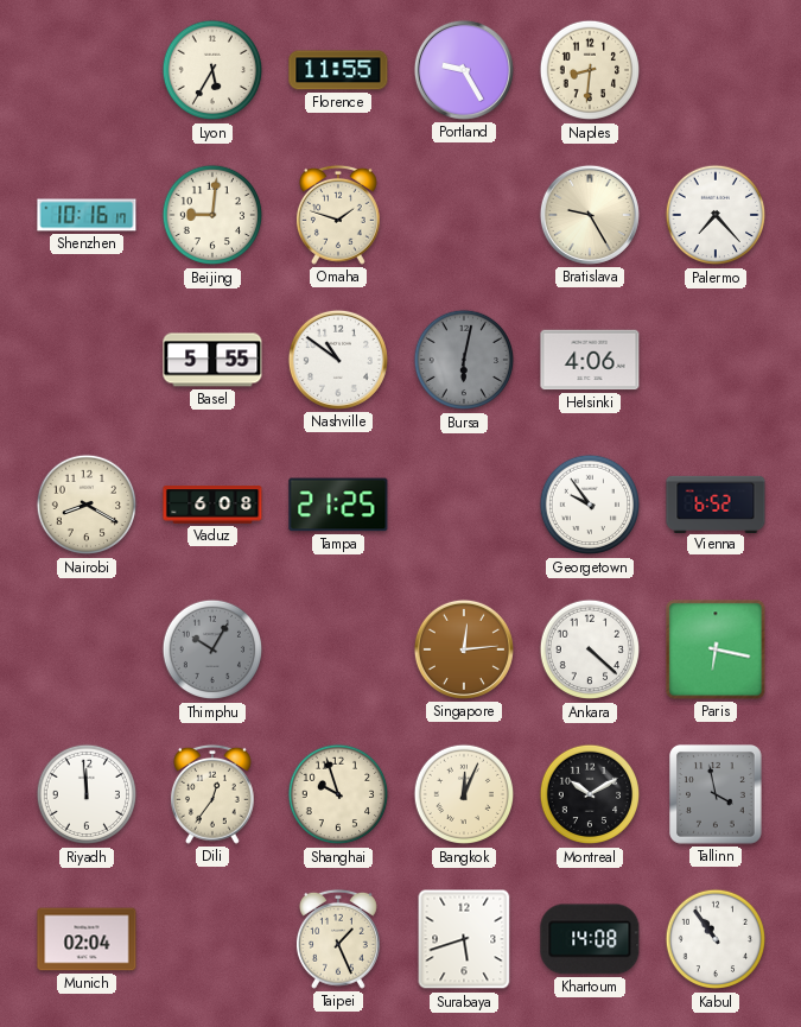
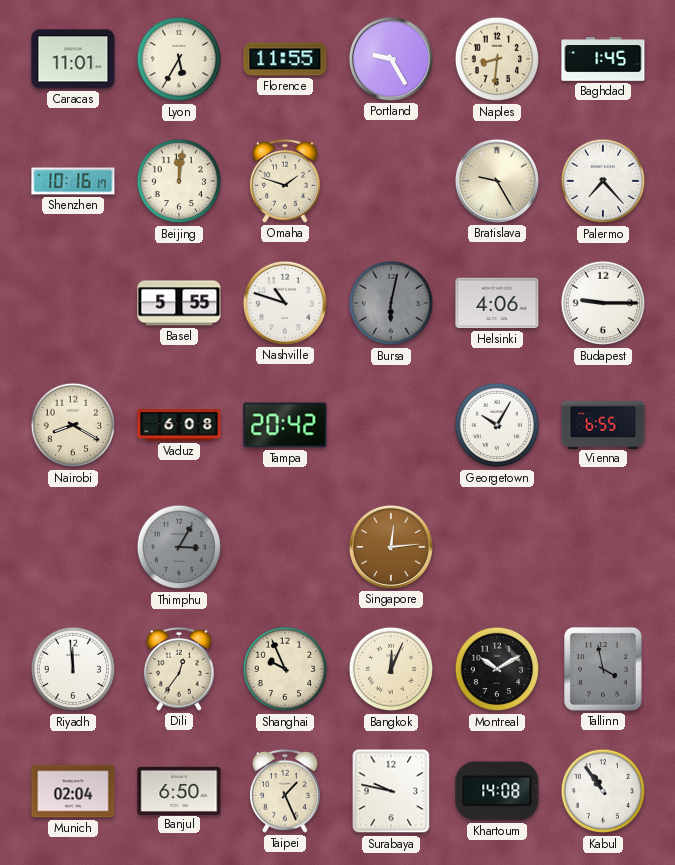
Caracas: none -> 11:01 (73, 59)
Baghdad: none -> 1:45 (603, 59)
Beijing: 9:01 -> 12:01 (179, 181)
Nashville: 10:51 -> 10:48 (285, 303)
Budapest: none -> 9:15 (603, 303)
Tampa: 21:25 -> 20:42 (285, 425)
Georgetown: 9:54 -> 10:05 (497, 425)
Vienna: 6:52 -> 6:55 (603, 424)
Thimphu: 10:05 -> 3:05 (179, 547)
Ankara: 4:22 -> none (590, 649)
Paris: 6:17 -> none (716, 649)
Shanghai: 9:57 -> 9:56 (285, 669)
Banjul: none -> 6:50 (179, 790)
Surabaya: 5:42 -> 9:47 (391, 791)
